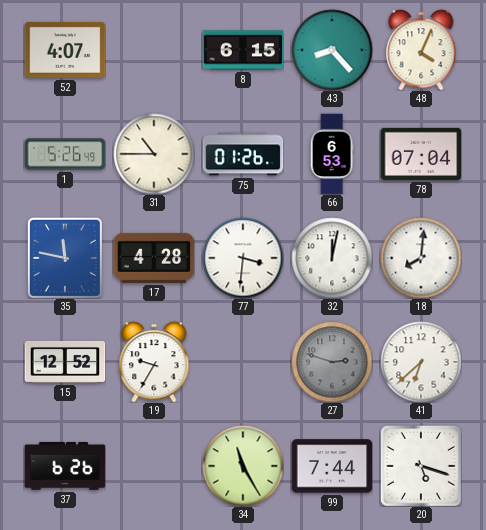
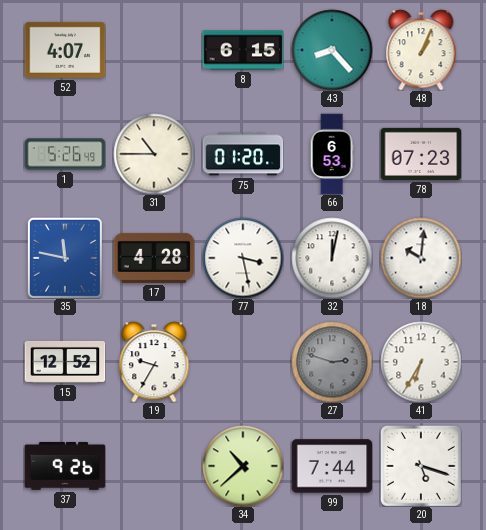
48: 4:04 -> 1:04 (421, 50)
75: 01:26 -> 01:20 (243, 154)
78: 07:04 -> 07:23 (421, 154)
77: 3:31 -> 3:28 (243, 258)
18: 8:01 -> 10:01 (421, 258)
41: 6:38 -> 6:35 (421, 362)
37: 6:26 -> 9:26 (65, 466)
34: 11:25 -> 10:38 (243, 466)
